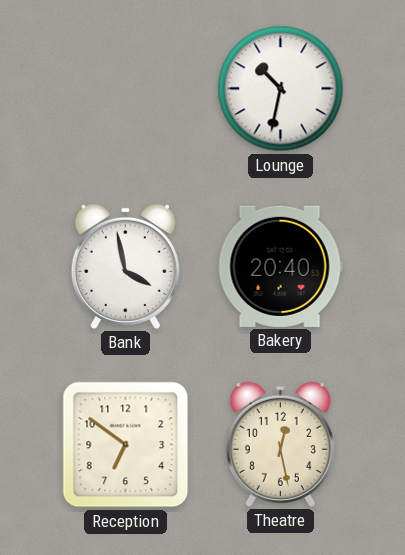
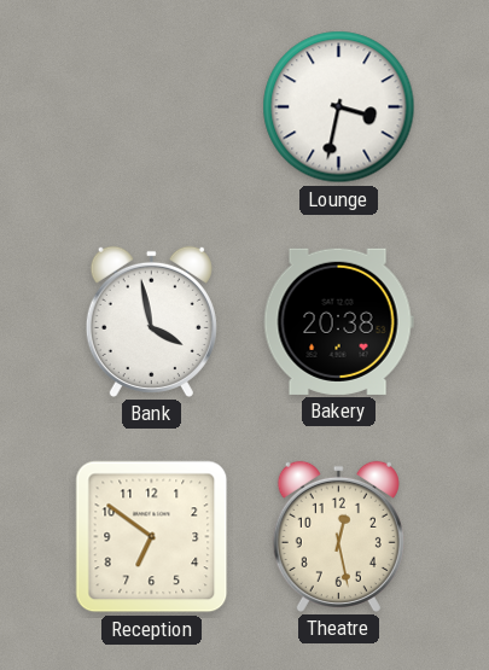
Lounge: 10:32 -> 3:32 (339, 107)
Bakery: 20:40 -> 20:38 (338, 321)
